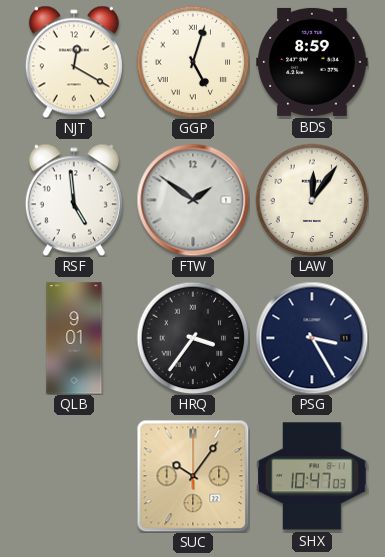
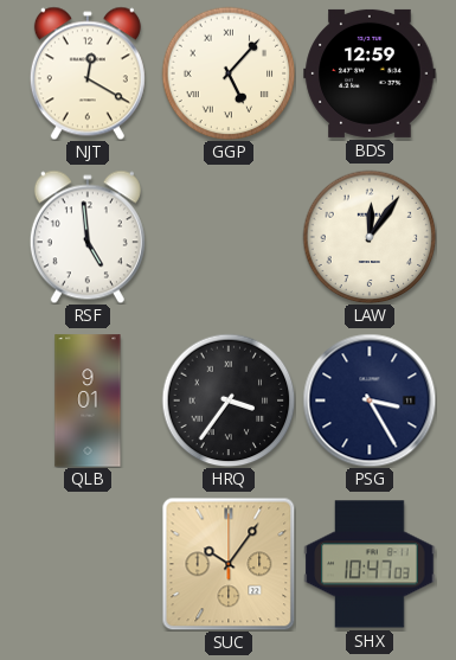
GGP: 5:03 -> 5:07 (229, 73)
BDS: 8:59 -> 12:59 (370, 73)
FTW: 1:51 -> none (193, 200)
